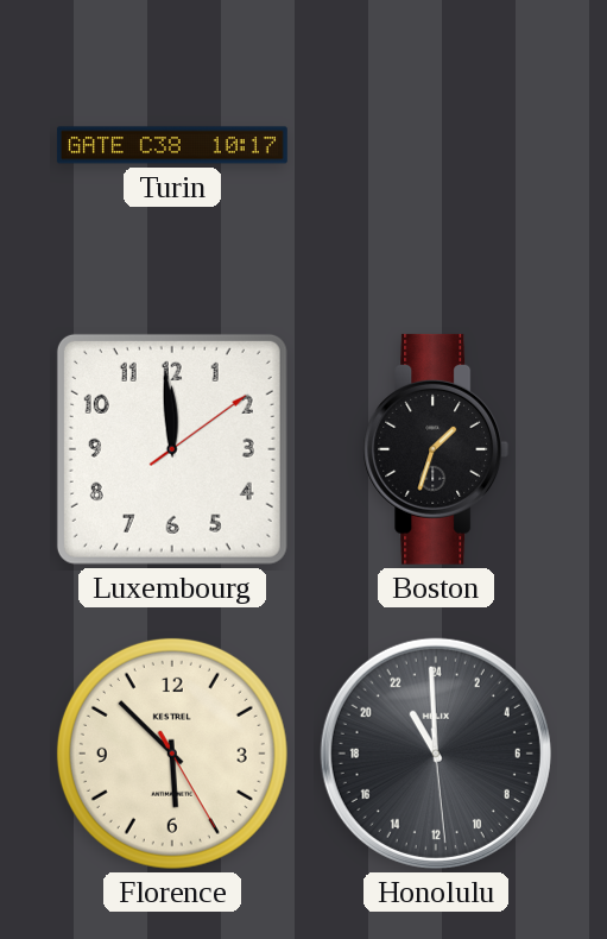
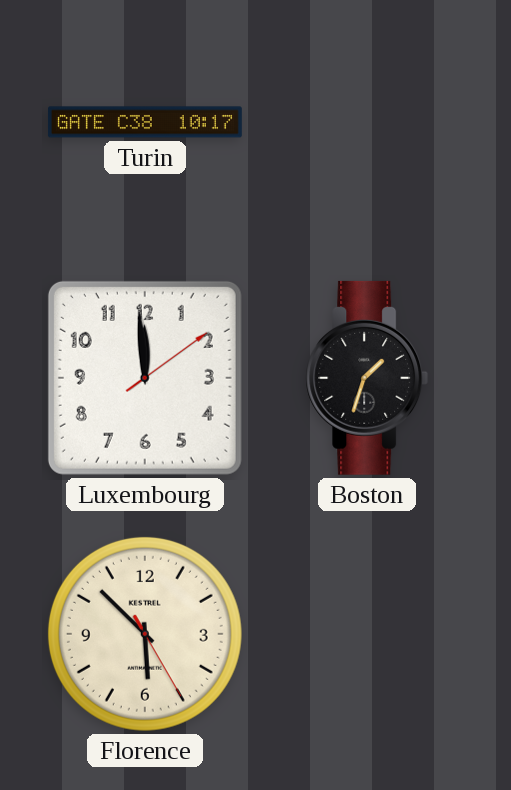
Honolulu: 21:59 -> none (436, 754)
